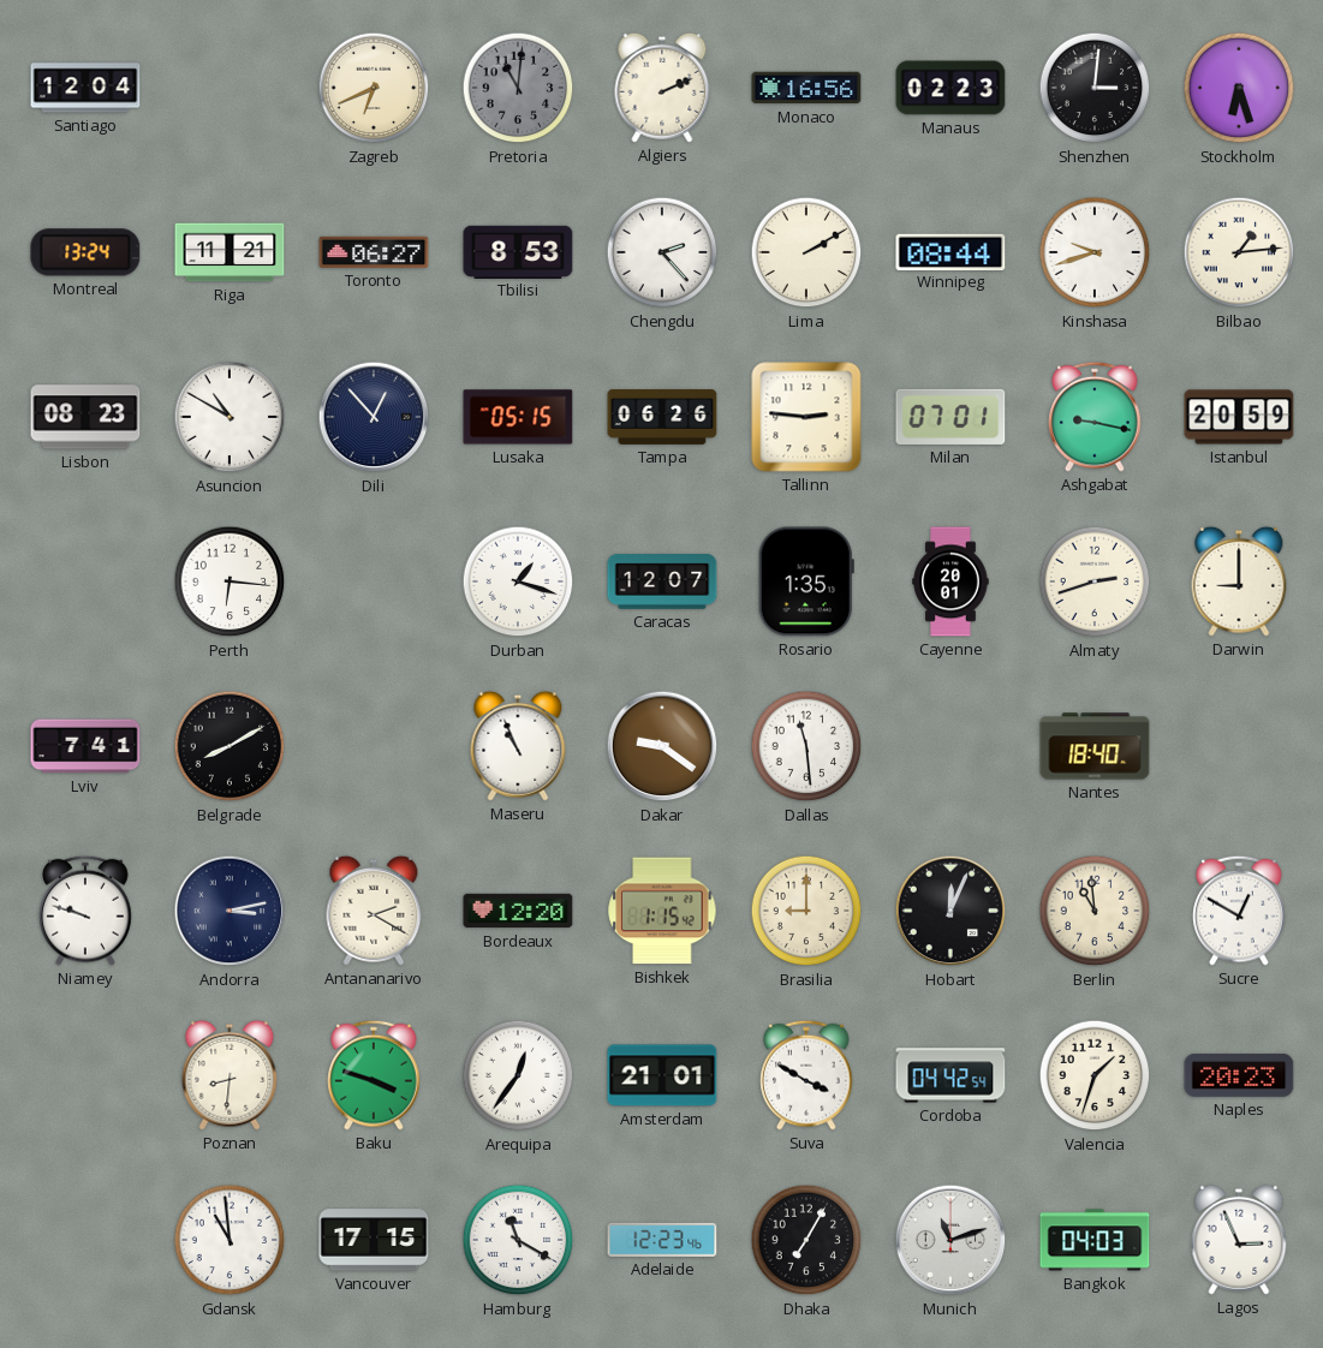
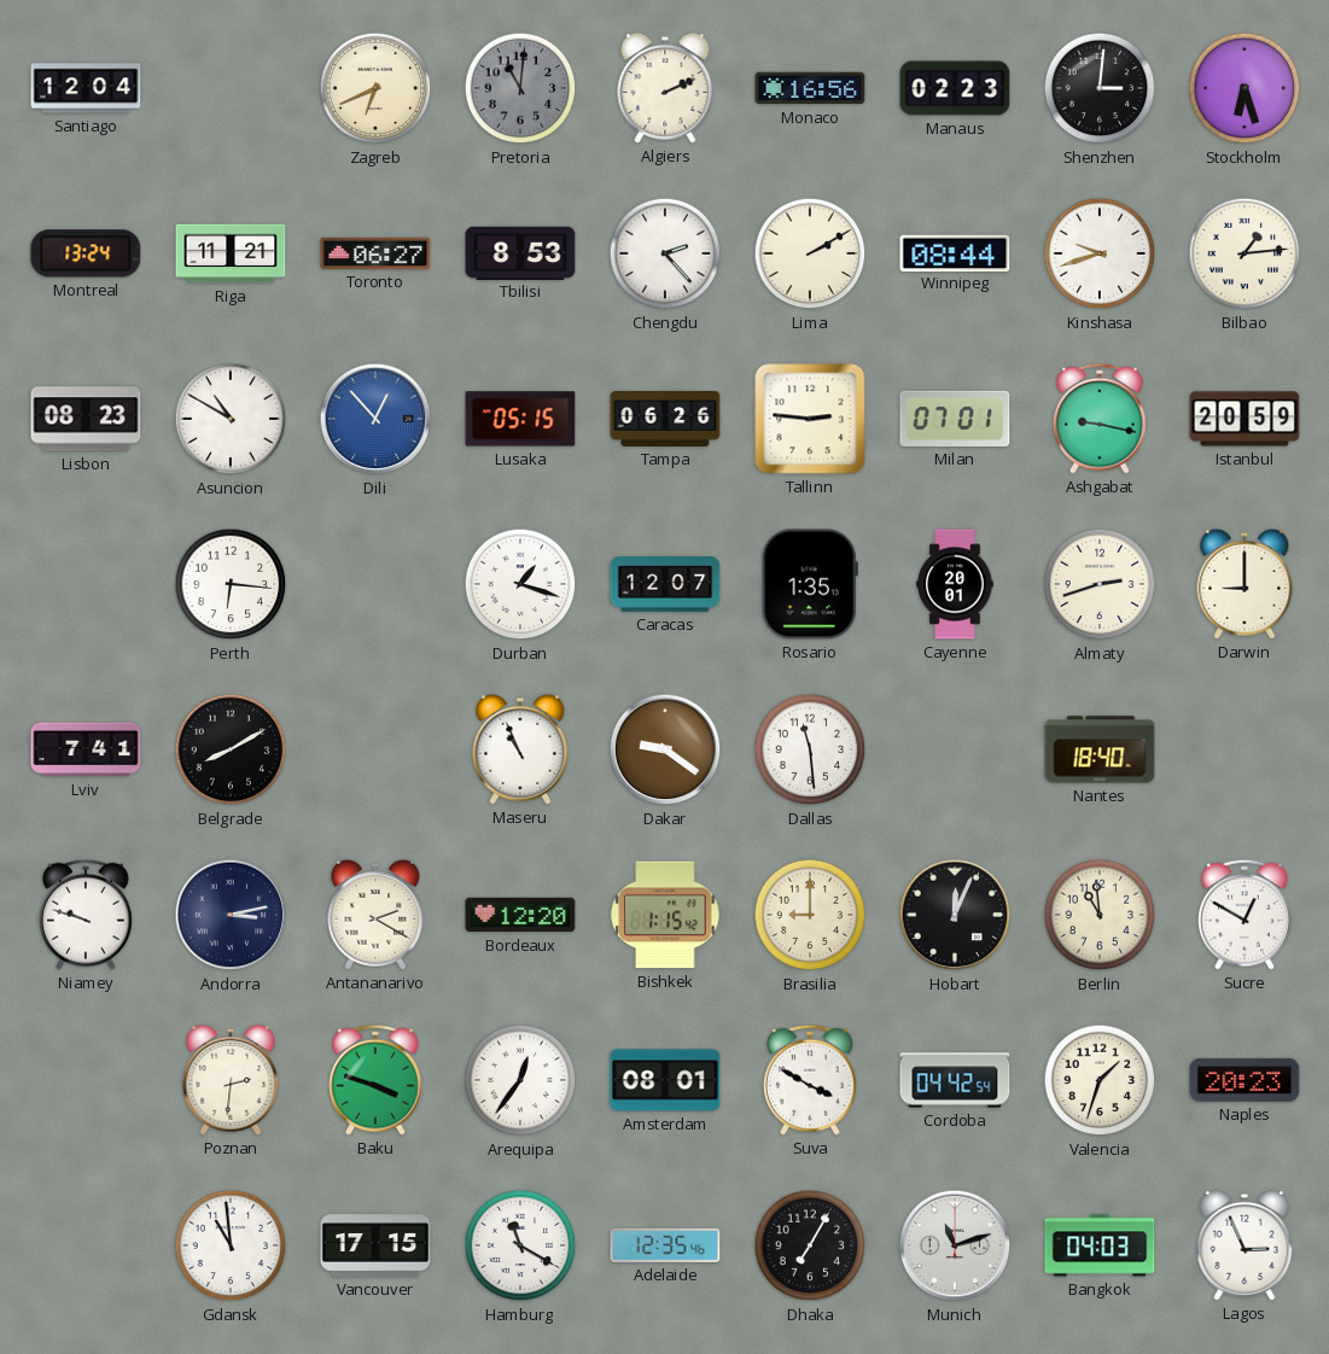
Dili dial: navy -> blue (375, 419)
Poznan: 8:31 -> 2:31 (231, 1080)
Amsterdam: 21:01 -> 08:01 (665, 1080)
Adelaide: 12:23 -> 12:35 (665, 1245)
